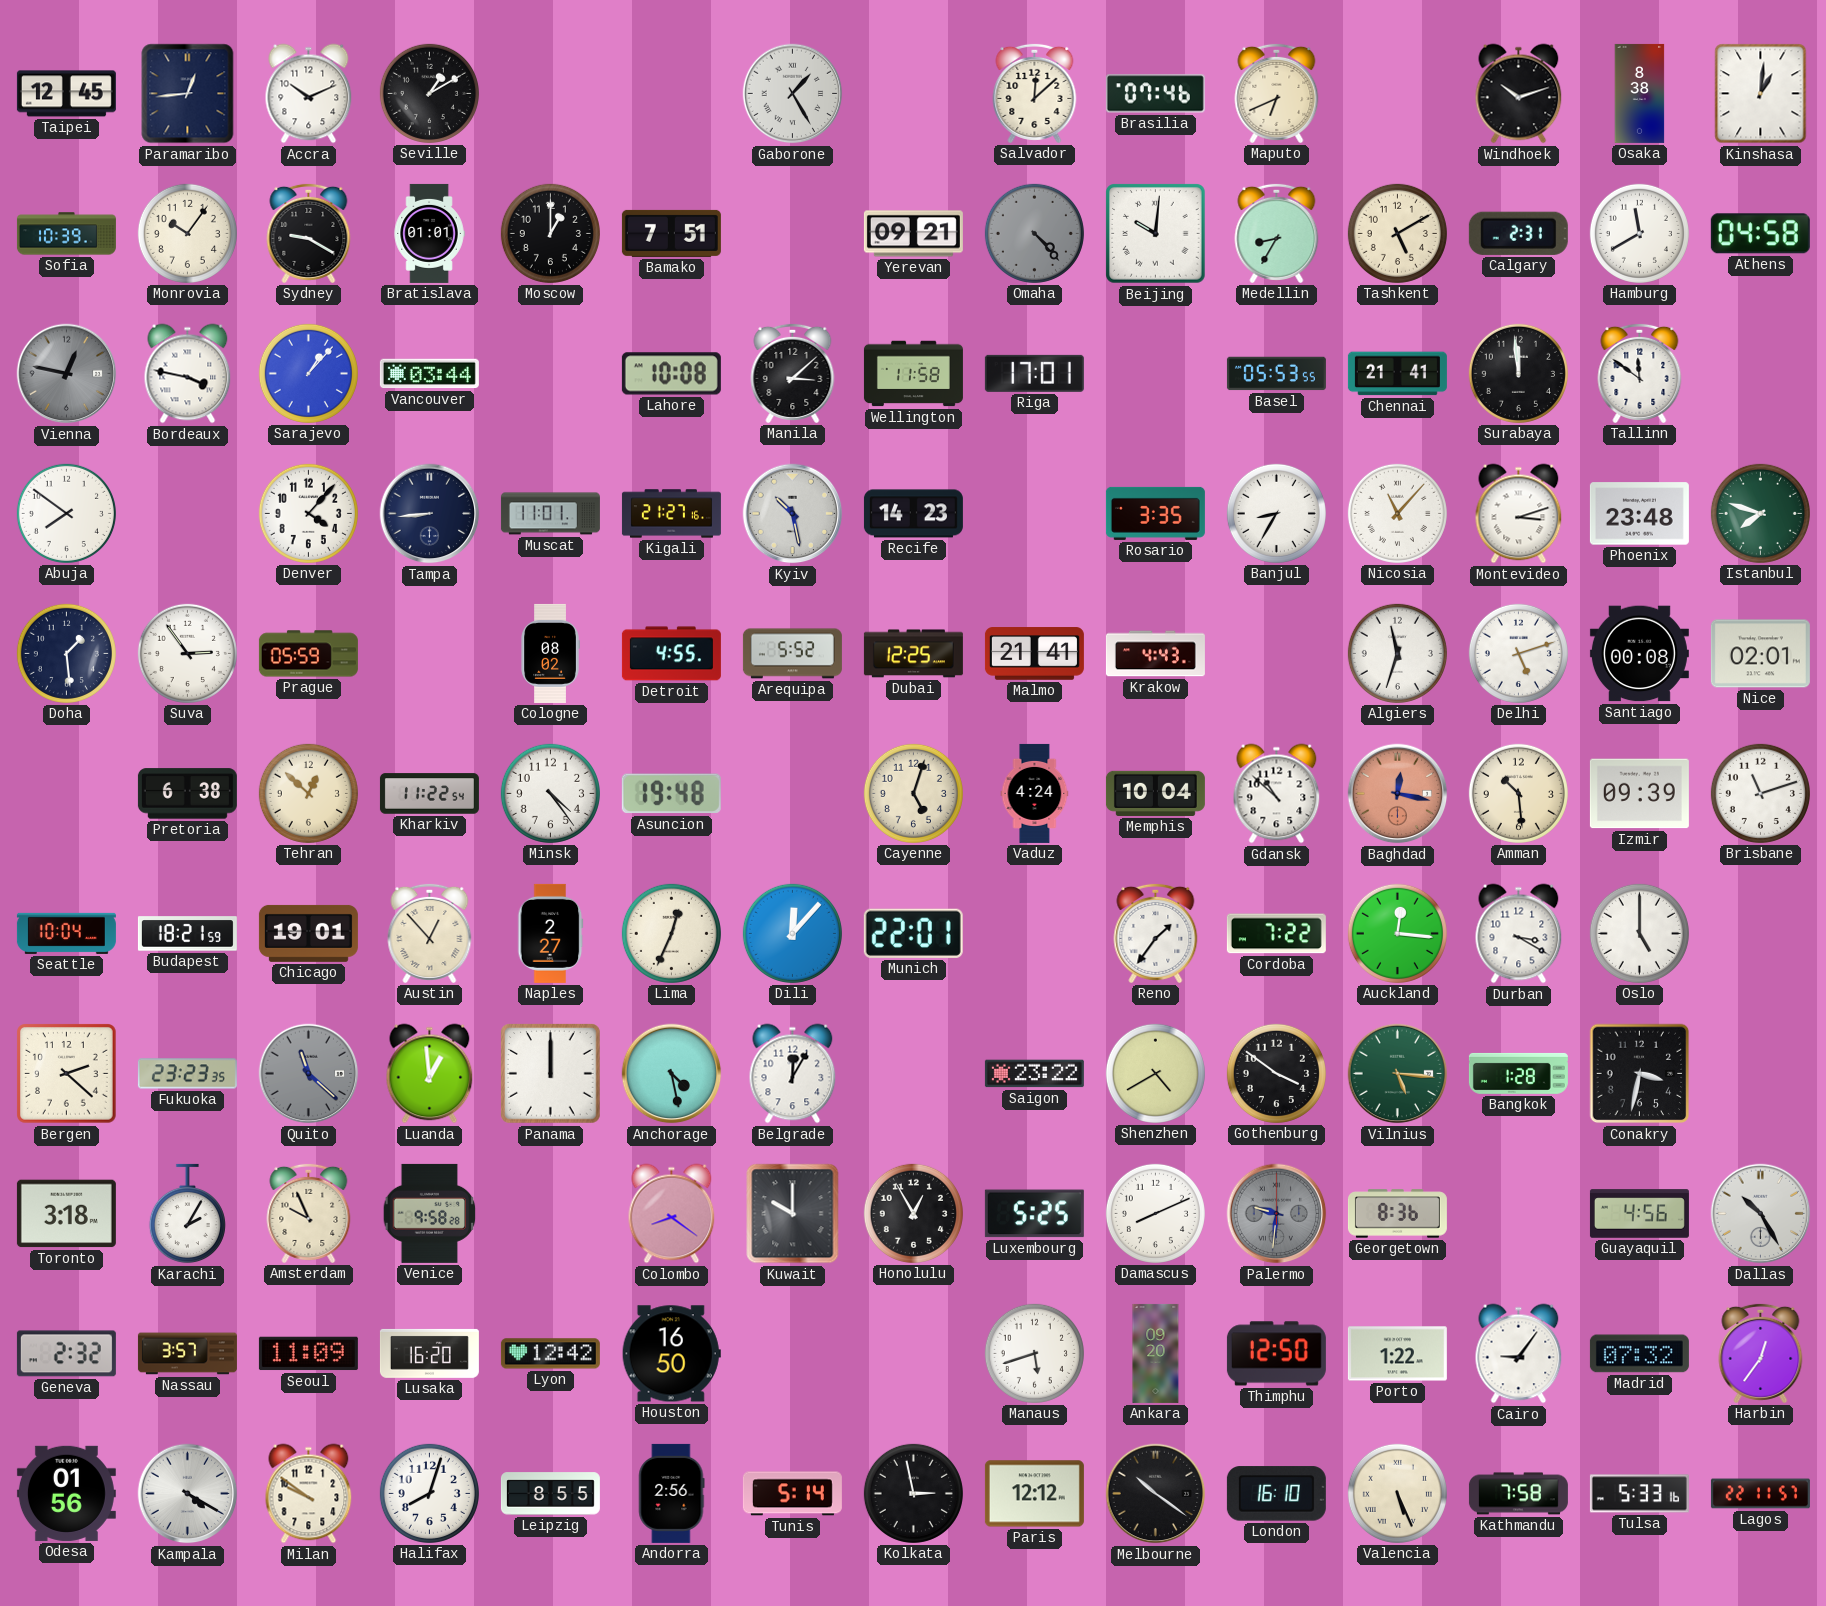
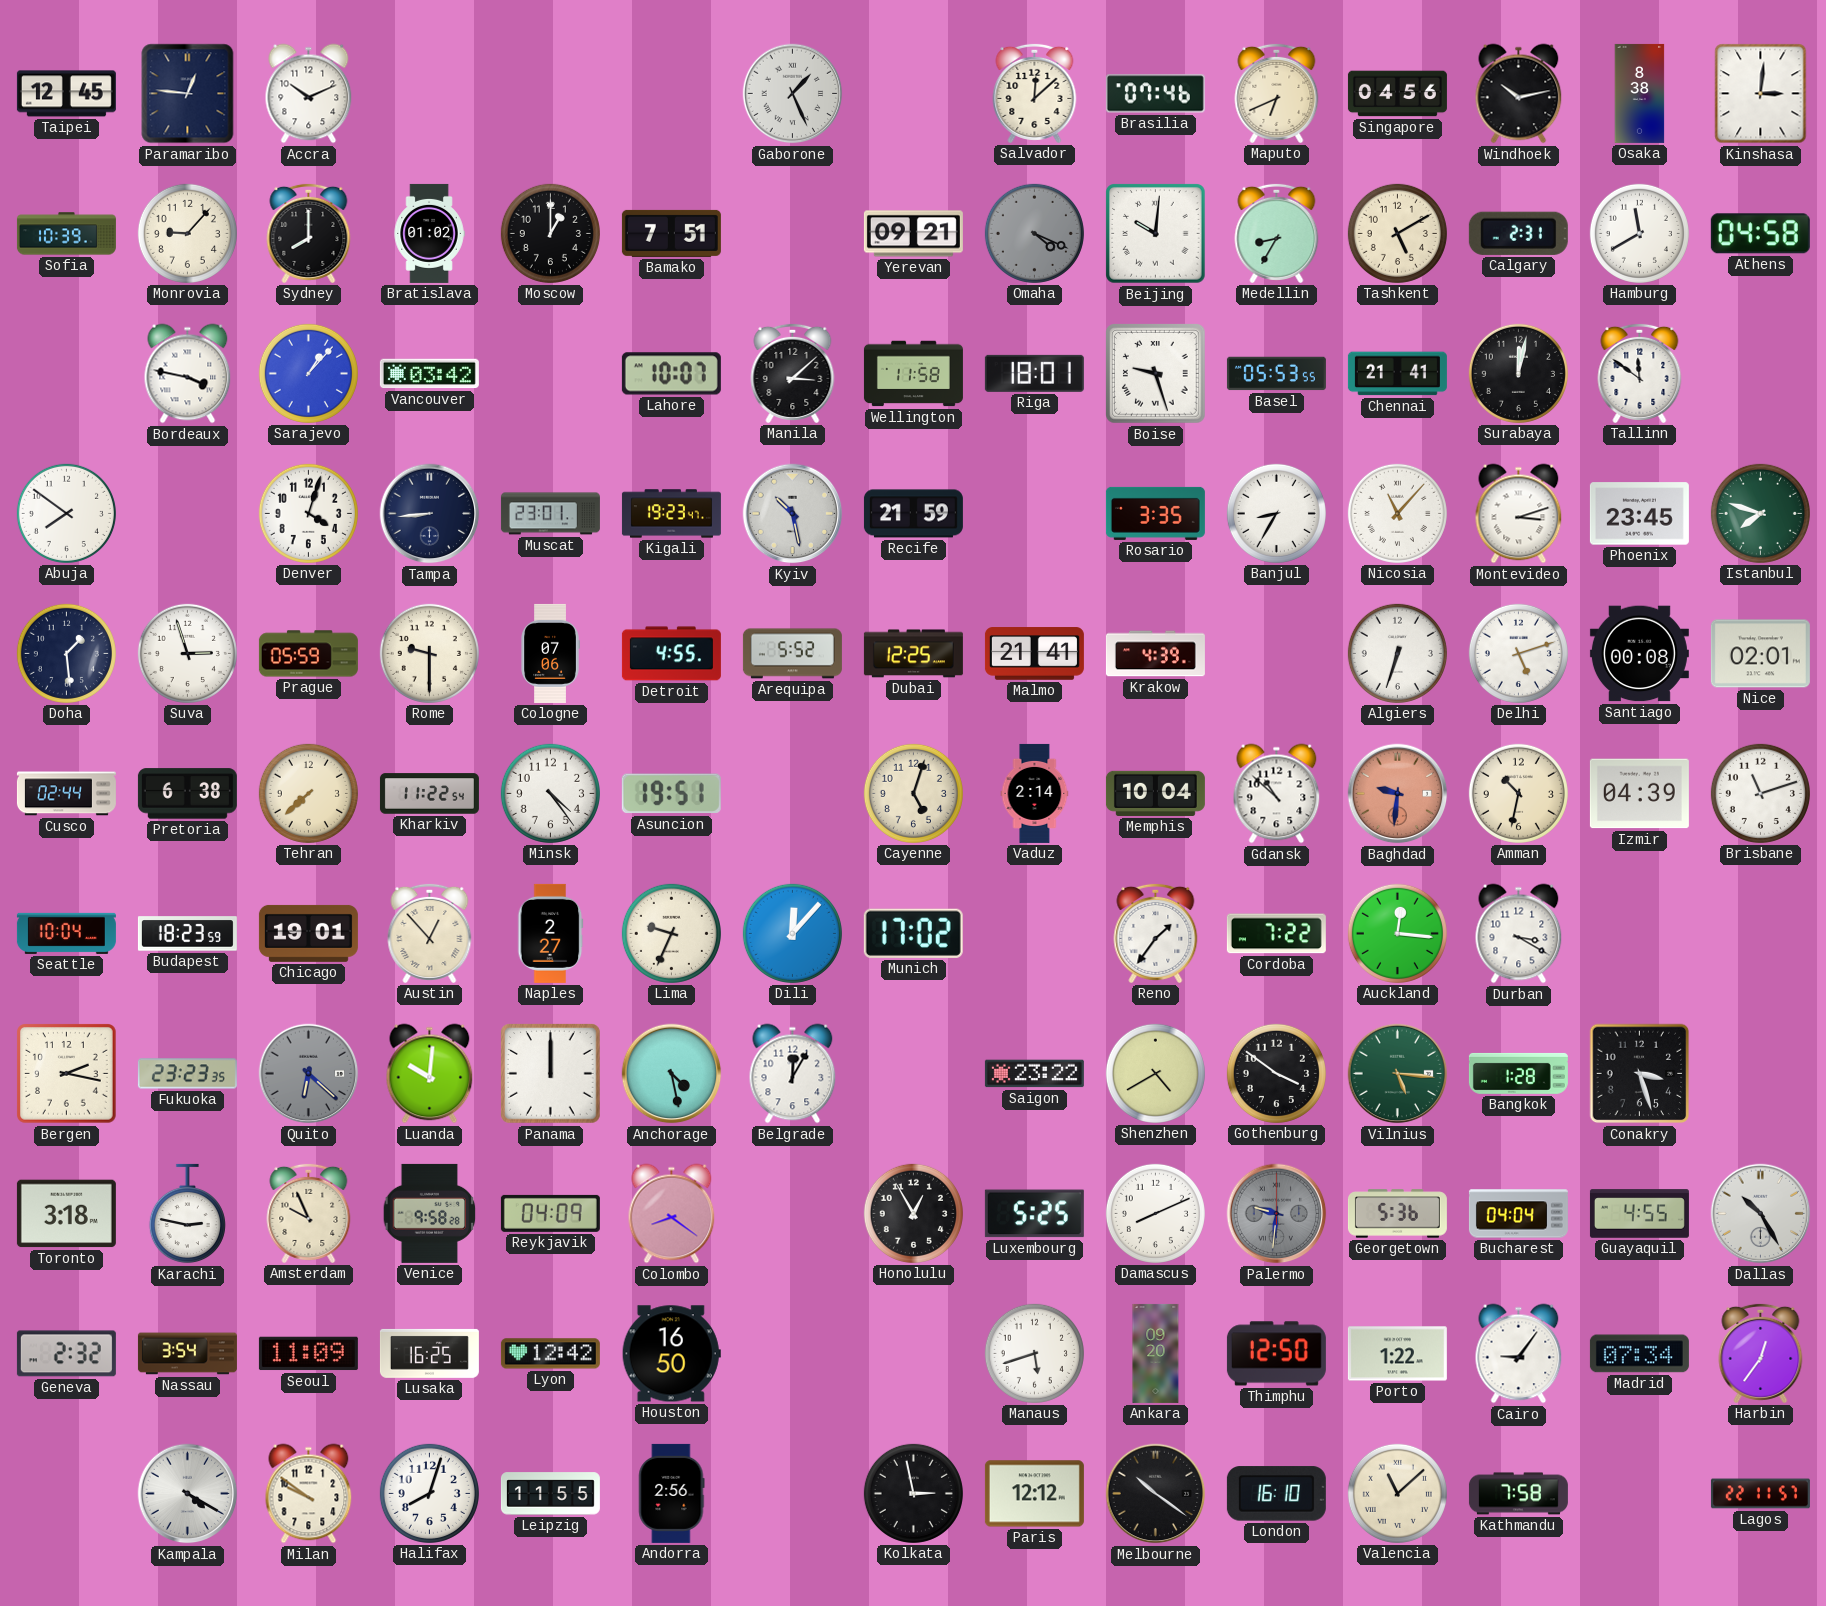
Paramaribo: 12:44 -> 12:46 (188, 94)
Seville: 1:10 -> none (429, 93)
Gaborone: 1:25 -> 1:26 (793, 94)
Singapore: none -> 04:56 (1397, 94)
Windhoek: 10:12 -> 10:13 (1519, 94)
Kinshasa: 1:01 -> 3:01 (1761, 94)
Monrovia: 10:06 -> 9:07 (187, 233)
Sydney: 9:20 -> 8:00 (309, 233)
Bratislava: 01:01 -> 01:02 (429, 233)
Omaha: 4:23 -> 4:19 (1034, 233)
Vienna: 12:47 -> none (67, 374)
Vancouver: 03:44 -> 03:42 (429, 374)
Lahore: 10:08 -> 10:07 (671, 374)
Riga: 17:01 -> 18:01 (1034, 373)
Boise: none -> 9:27 (1156, 374)
Surabaya: 11:59 -> 12:02 (1518, 373)
Denver: 4:07 -> 4:03 (308, 513)
Muscat: 11:01 -> 23:01 (550, 514)
Kigali: 21:27 -> 19:23 (671, 514)
Recife: 14:23 -> 21:59 (913, 514)
Phoenix: 23:48 -> 23:45 (1639, 514)
Suva: 2:54 -> 2:57 (187, 653)
Rome: none -> 9:30 (429, 653)
Cologne: 08:02 -> 07:06 (550, 653)
Krakow: 4:43 -> 4:39 (1155, 654)
Algiers: 11:33 -> 6:33 (1397, 653)
Cusco: none -> 02:44 (66, 794)
Tehran: 12:52 -> 7:38 (308, 793)
Asuncion: 19:48 -> 19:51 (671, 794)
Vaduz: 4:24 -> 2:14 (1035, 793)
Baghdad: 12:17 -> 9:31 (1398, 794)
Amman: 10:29 -> 10:32 (1518, 793)
Izmir: 09:39 -> 04:39 (1639, 794)
Budapest: 18:21 -> 18:23 (187, 934)
Lima: 12:34 -> 9:34 (671, 933)
Munich: 22:01 -> 17:02 (913, 933)
Oslo: 5:00 -> none (1639, 933)
Bergen: 2:22 -> 2:17 (67, 1074)
Quito: 11:22 -> 6:22 (309, 1074)
Luanda: 12:59 -> 10:01 (430, 1074)
Conakry: 3:32 -> 3:27 (1640, 1074)
Karachi: 2:05 -> 2:47 (187, 1214)
Reykjavik: none -> 04:09 (550, 1213)
Kuwait: 10:00 -> none (793, 1214)
Georgetown: 8:36 -> 5:36 (1397, 1214)
Bucharest: none -> 04:04 (1518, 1214)
Guayaquil: 4:56 -> 4:55 (1639, 1214)
Nassau: 3:57 -> 3:54 (187, 1354)
Lusaka: 16:20 -> 16:25 (429, 1353)
Madrid: 07:32 -> 07:34 (1639, 1354)
Odesa: 01:56 -> none (66, 1493)
Leipzig: 8:55 -> 11:55 (550, 1494)
Tunis: 5:14 -> none (792, 1494)
Valencia: 5:26 -> 11:08 (1397, 1493)
Tulsa: 5:33 -> none (1639, 1494)
